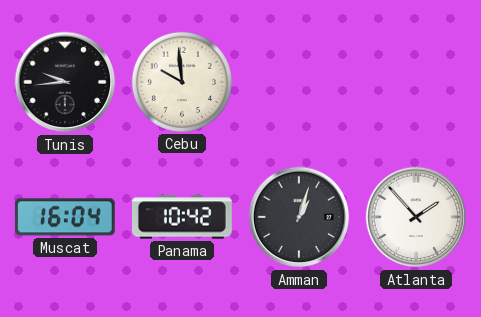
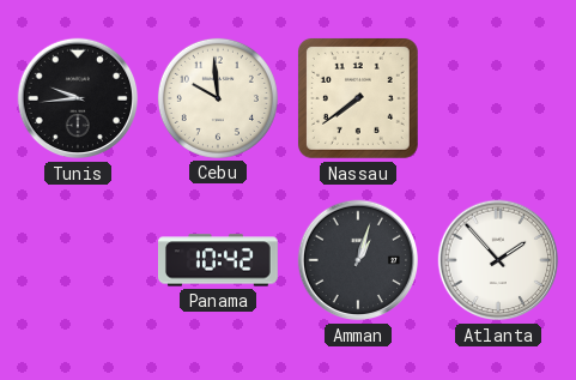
Nassau: none -> 7:39 (358, 98)
Muscat: 16:04 -> none (65, 217)
